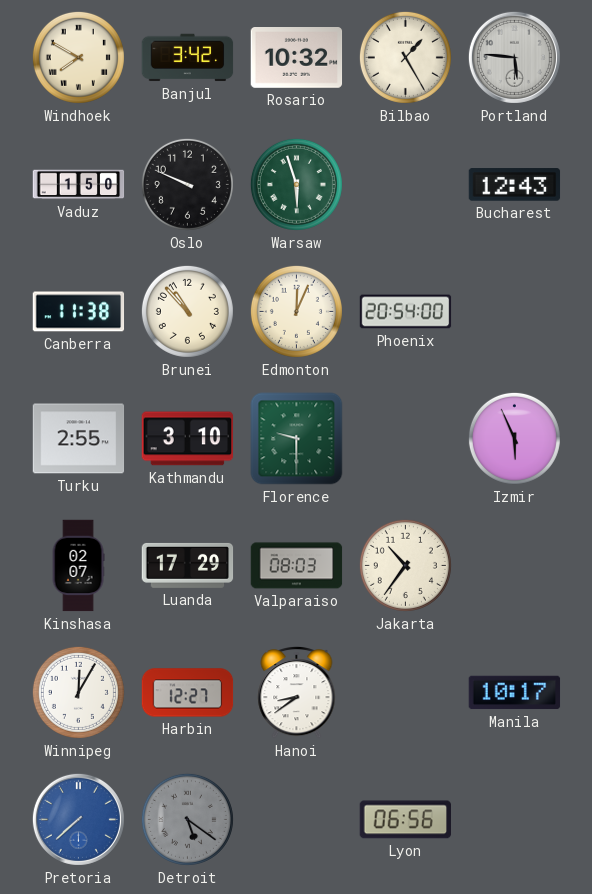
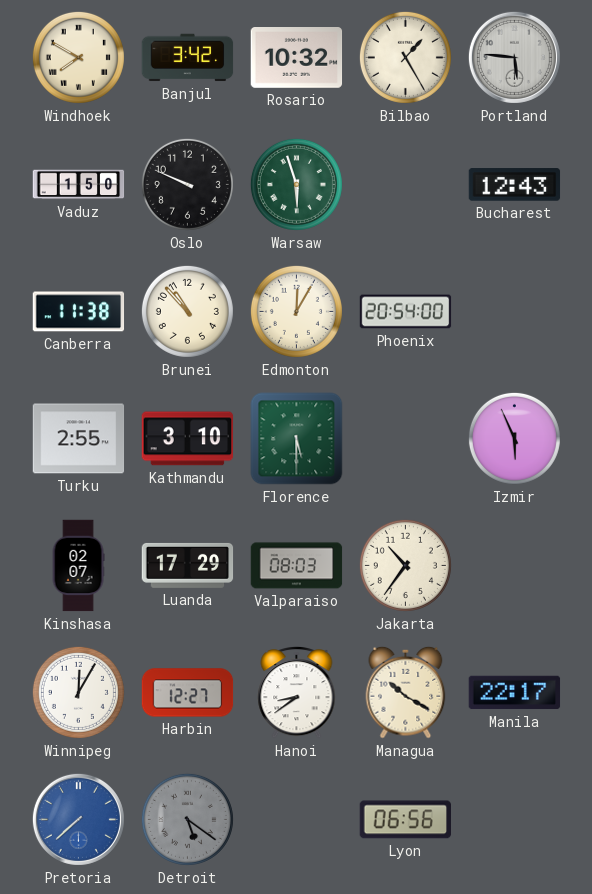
Edmonton: 12:04 -> 12:05 (296, 311)
Florence: 9:30 -> 5:30 (297, 439)
Managua: none -> 10:20 (406, 692)
Manila: 10:17 -> 22:17 (515, 693)
